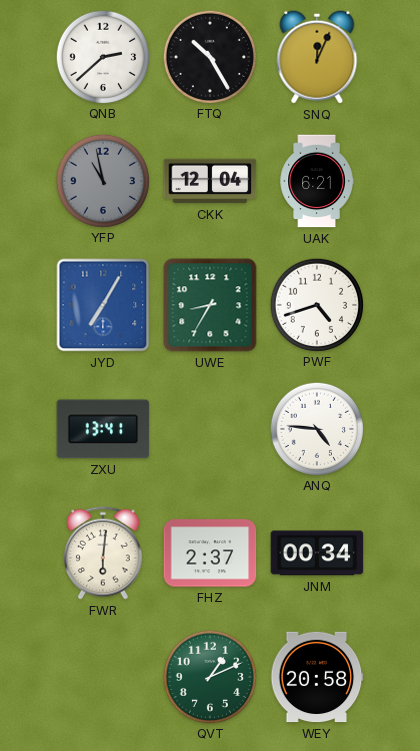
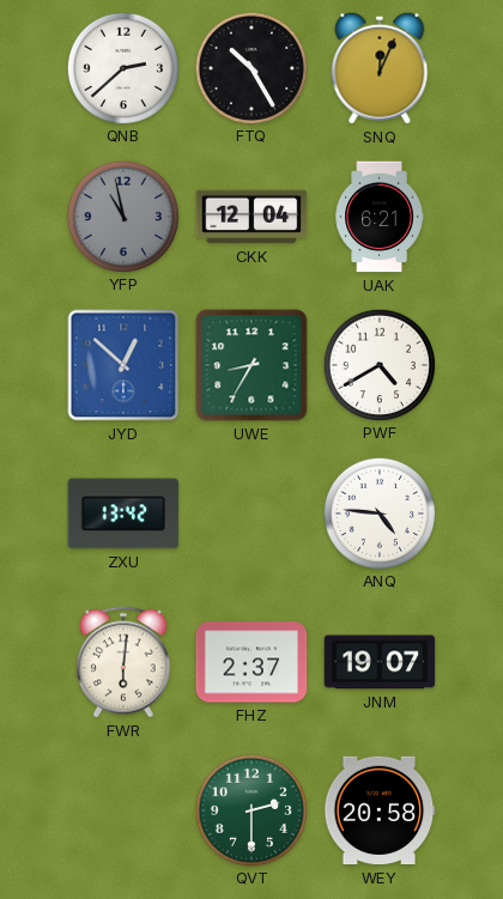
JYD: 7:05 -> 12:52 (123, 365)
PWF: 4:42 -> 4:40 (378, 364)
ZXU: 13:41 -> 13:42 (123, 514)
JNM: 00:34 -> 19:07 (380, 662)
QVT: 1:11 -> 2:30 (250, 809)
